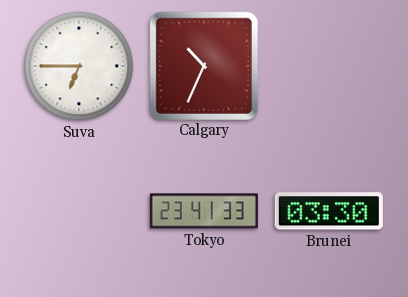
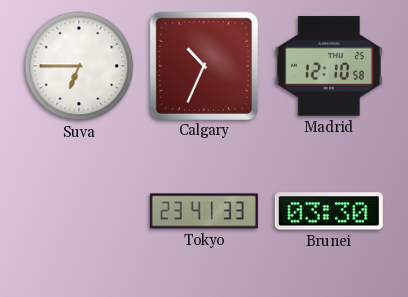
Madrid: none -> 12:10 (329, 66)
